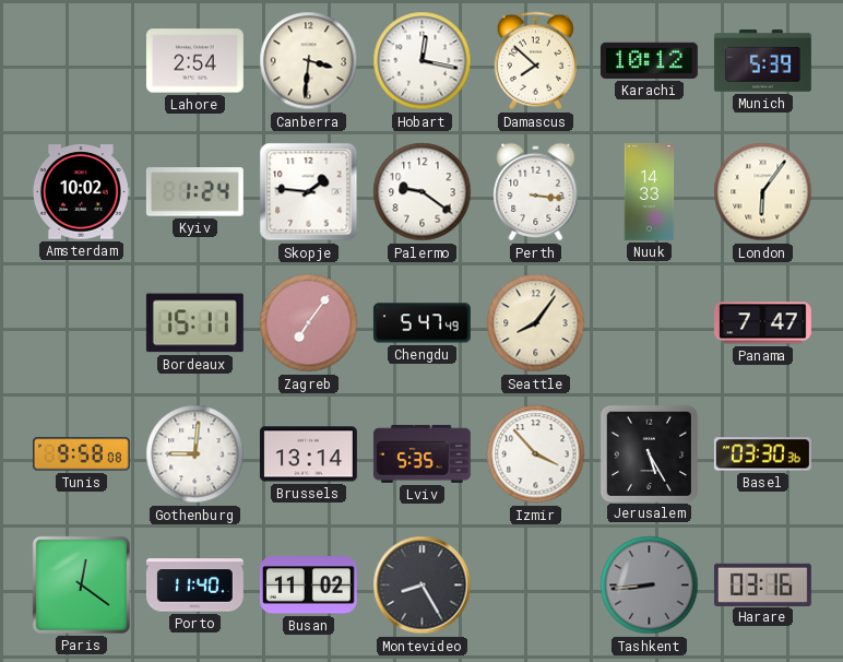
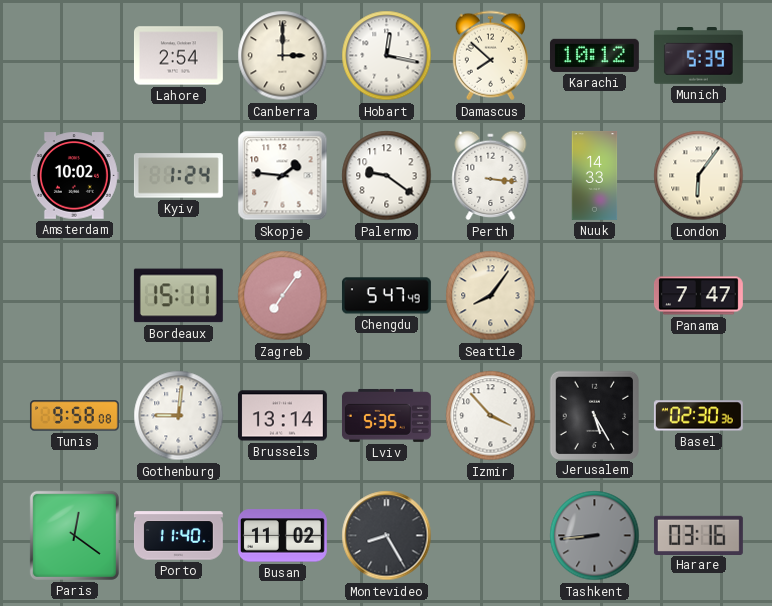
Canberra: 3:31 -> 3:00 (283, 56)
Basel: 03:30 -> 02:30 (698, 416)
